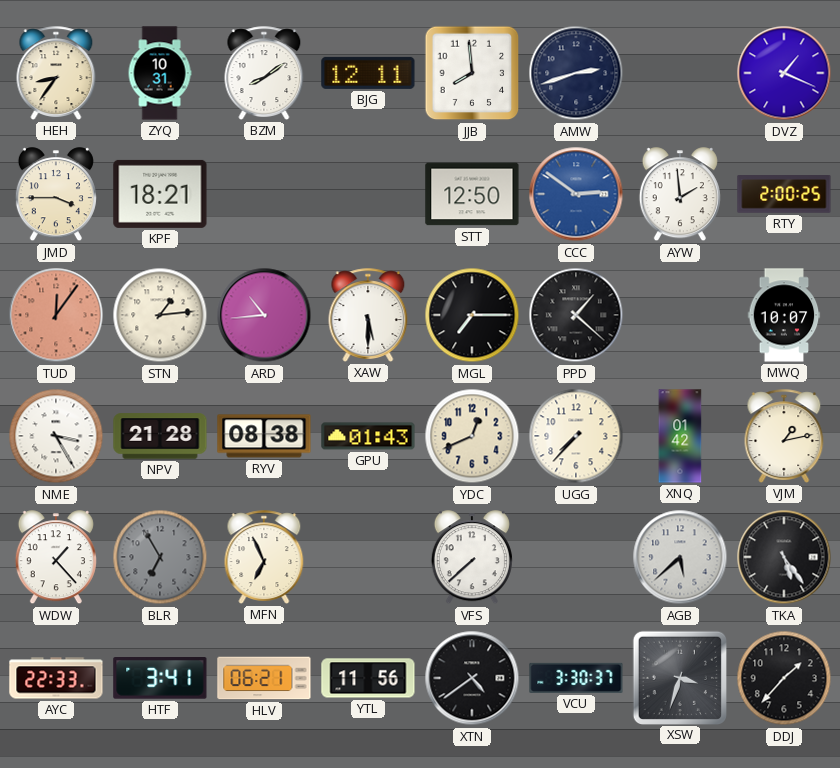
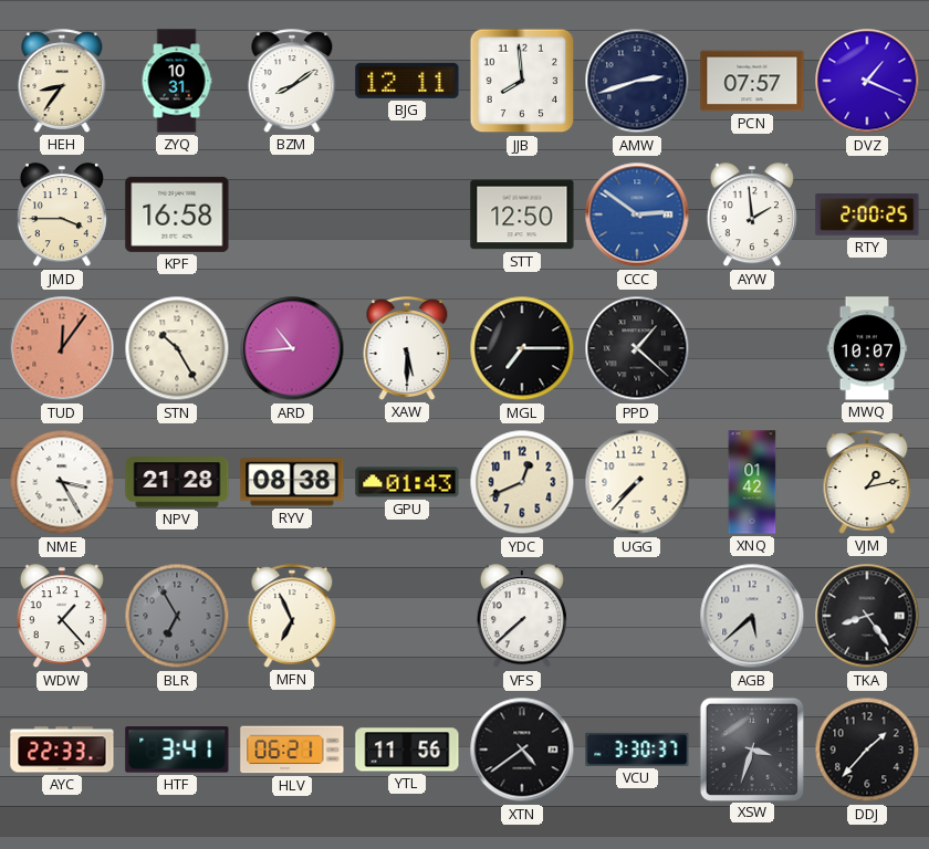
PCN: none -> 07:57 (752, 81)
KPF: 18:21 -> 16:58 (177, 214)
STN: 1:14 -> 10:25 (177, 348)
TKA: 5:24 -> 8:24 (867, 616)
